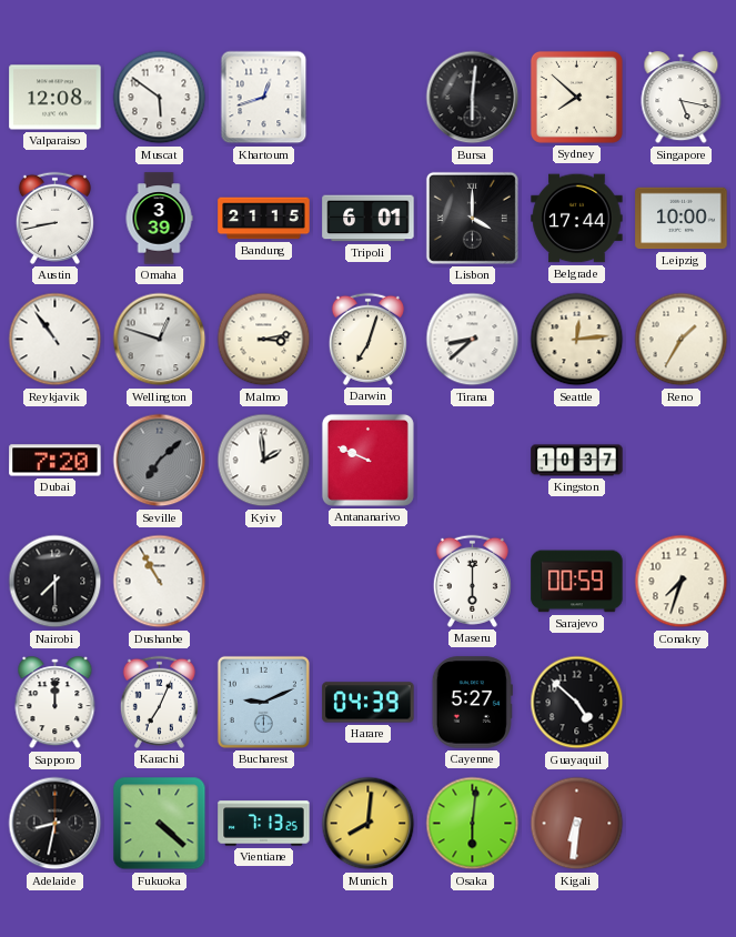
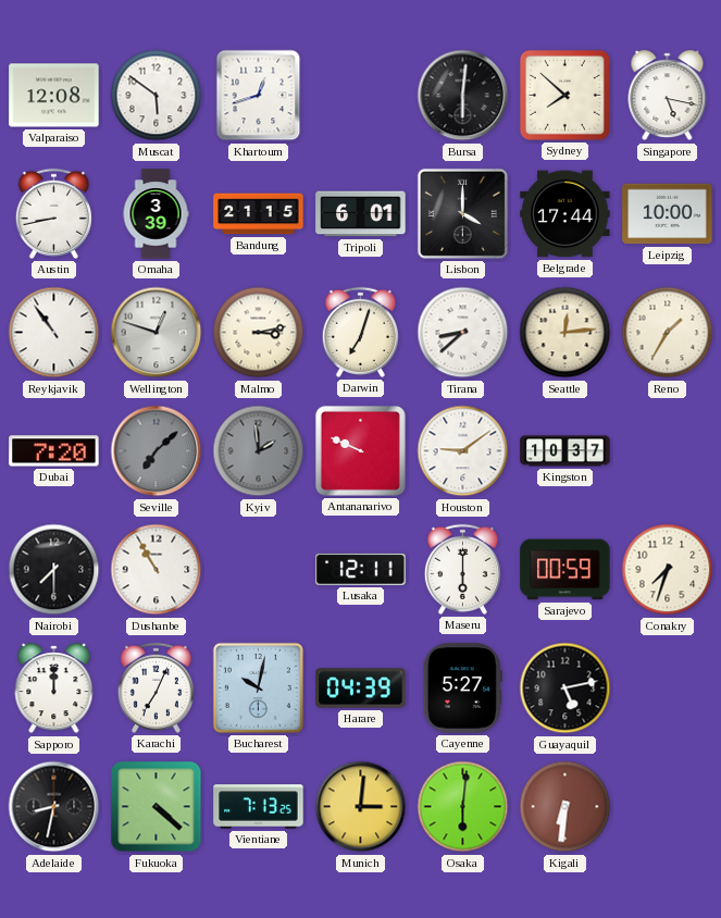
Kyiv dial: white -> grey (259, 451)
Houston: none -> 9:09 (463, 451)
Lusaka: none -> 12:11 (361, 569)
Bucharest: 9:11 -> 10:02 (258, 687)
Guayaquil: 4:52 -> 5:13 (565, 688)
Munich: 8:01 -> 3:01 (361, 807)
